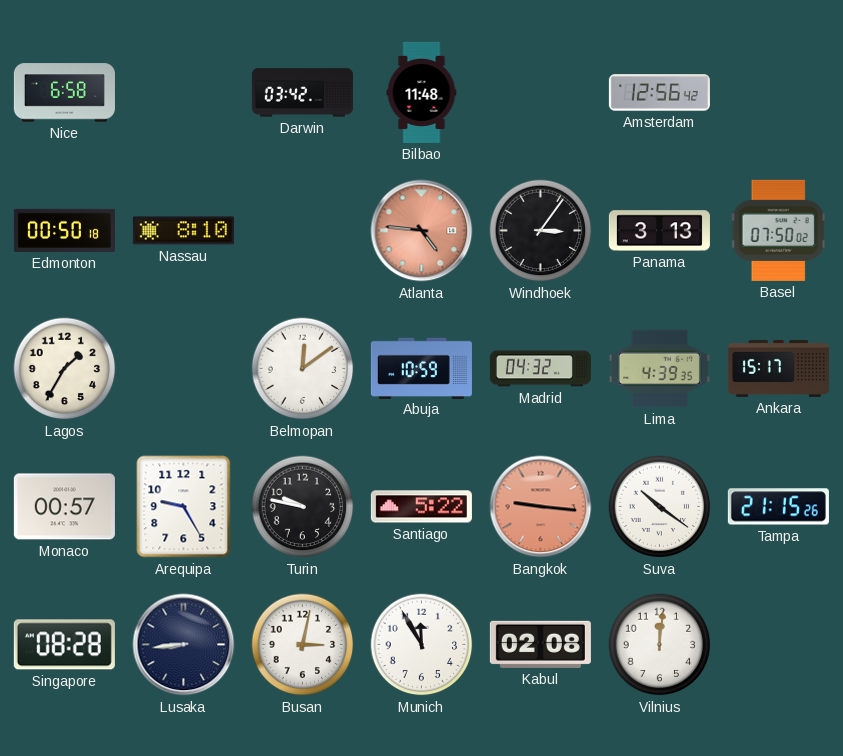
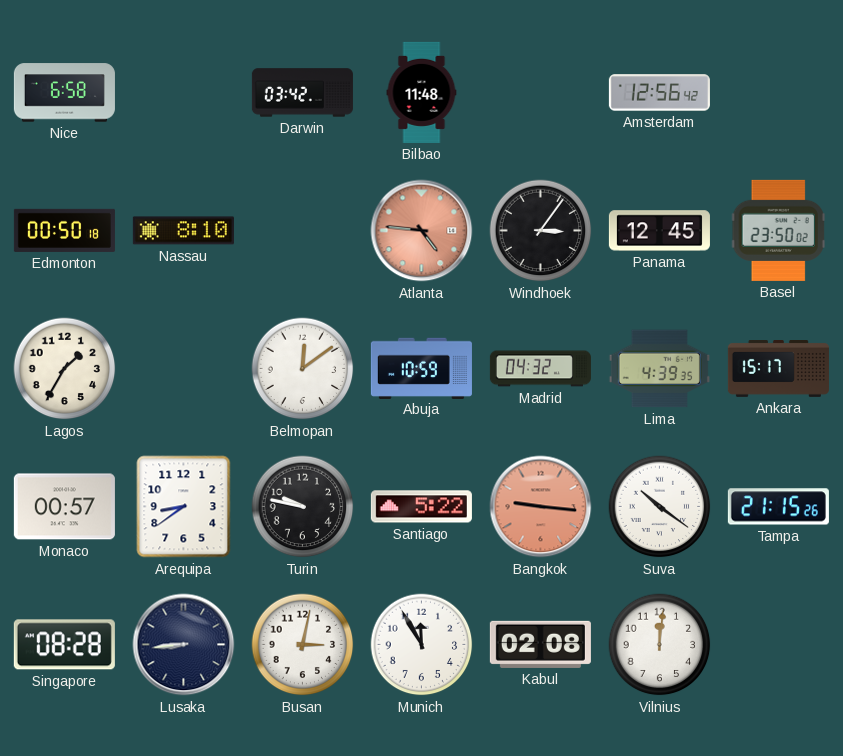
Panama: 3:13 -> 12:45 (659, 231)
Basel: 07:50 -> 23:50 (778, 230)
Arequipa: 9:25 -> 8:39 (184, 507)
